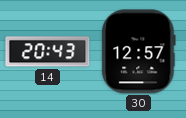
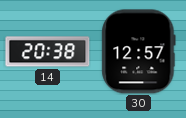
14: 20:43 -> 20:38 (48, 52)
